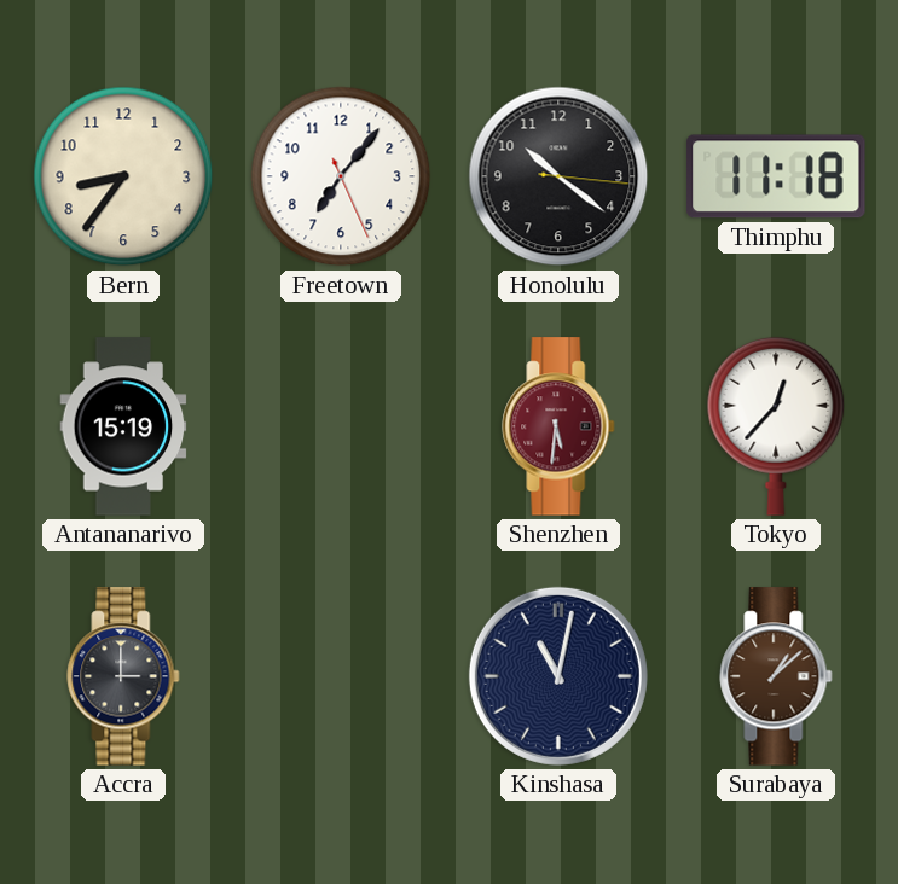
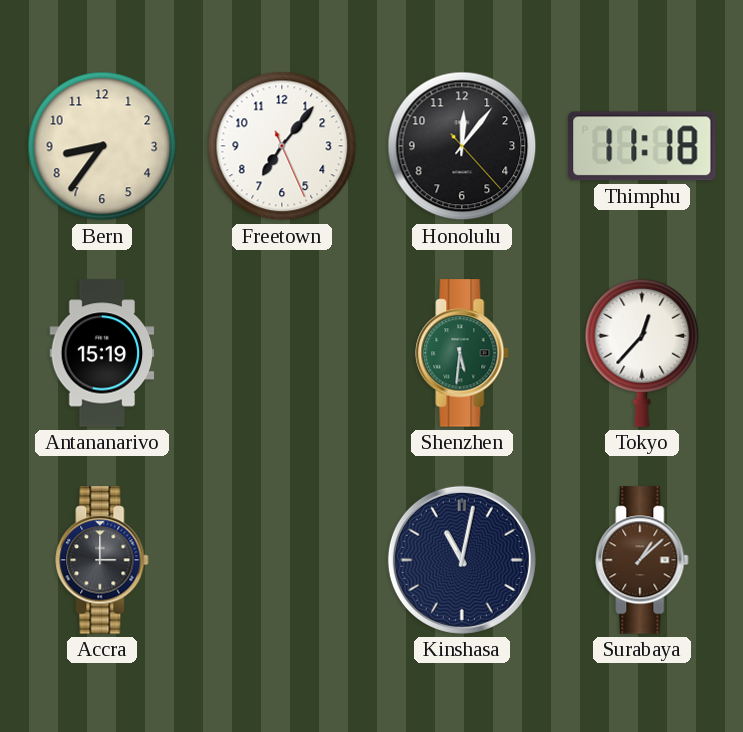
Honolulu: 10:21 -> 12:06 (462, 146)
Shenzhen dial: burgundy -> green (462, 353)
